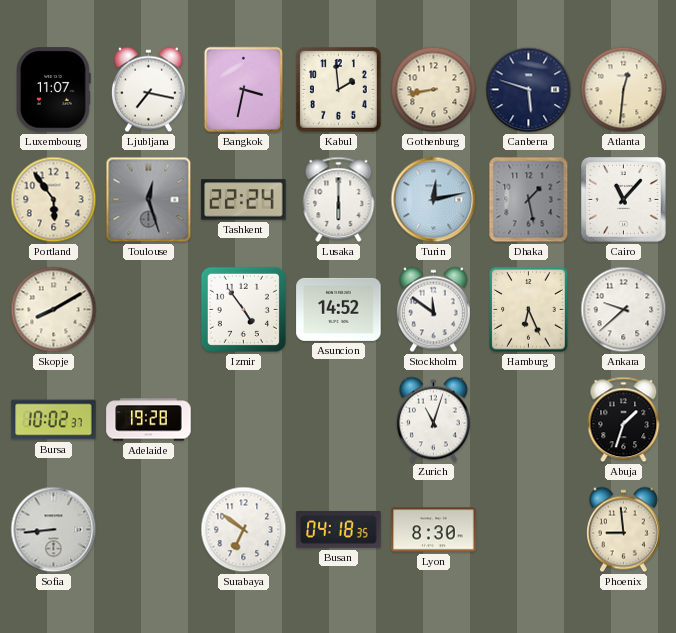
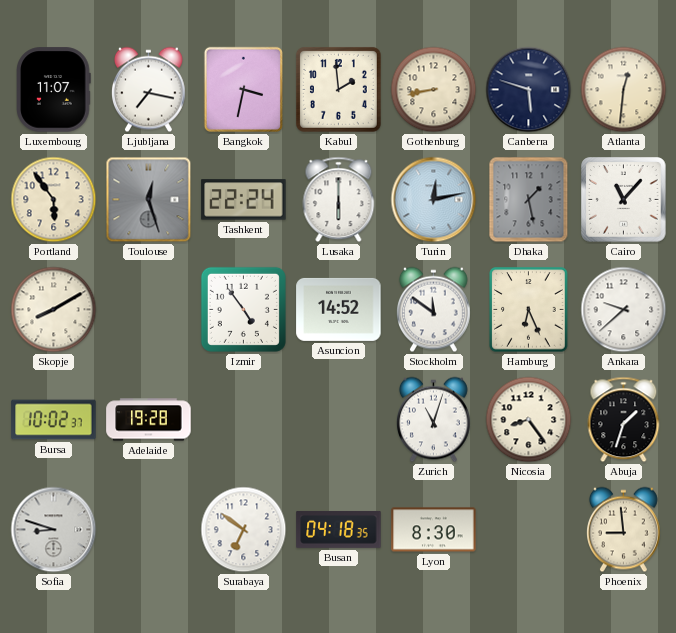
Nicosia: none -> 8:24 (529, 420)
Sofia: 8:44 -> 8:48 (54, 530)
